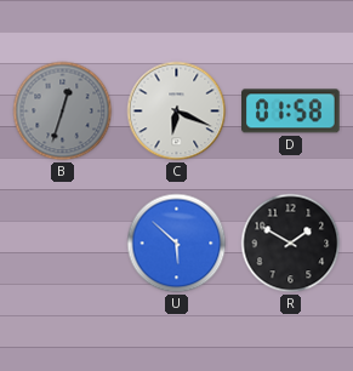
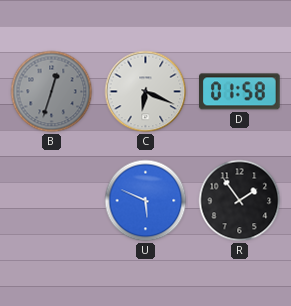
U: 5:52 -> 5:49 (146, 201)
R: 1:50 -> 1:54 (240, 201)
